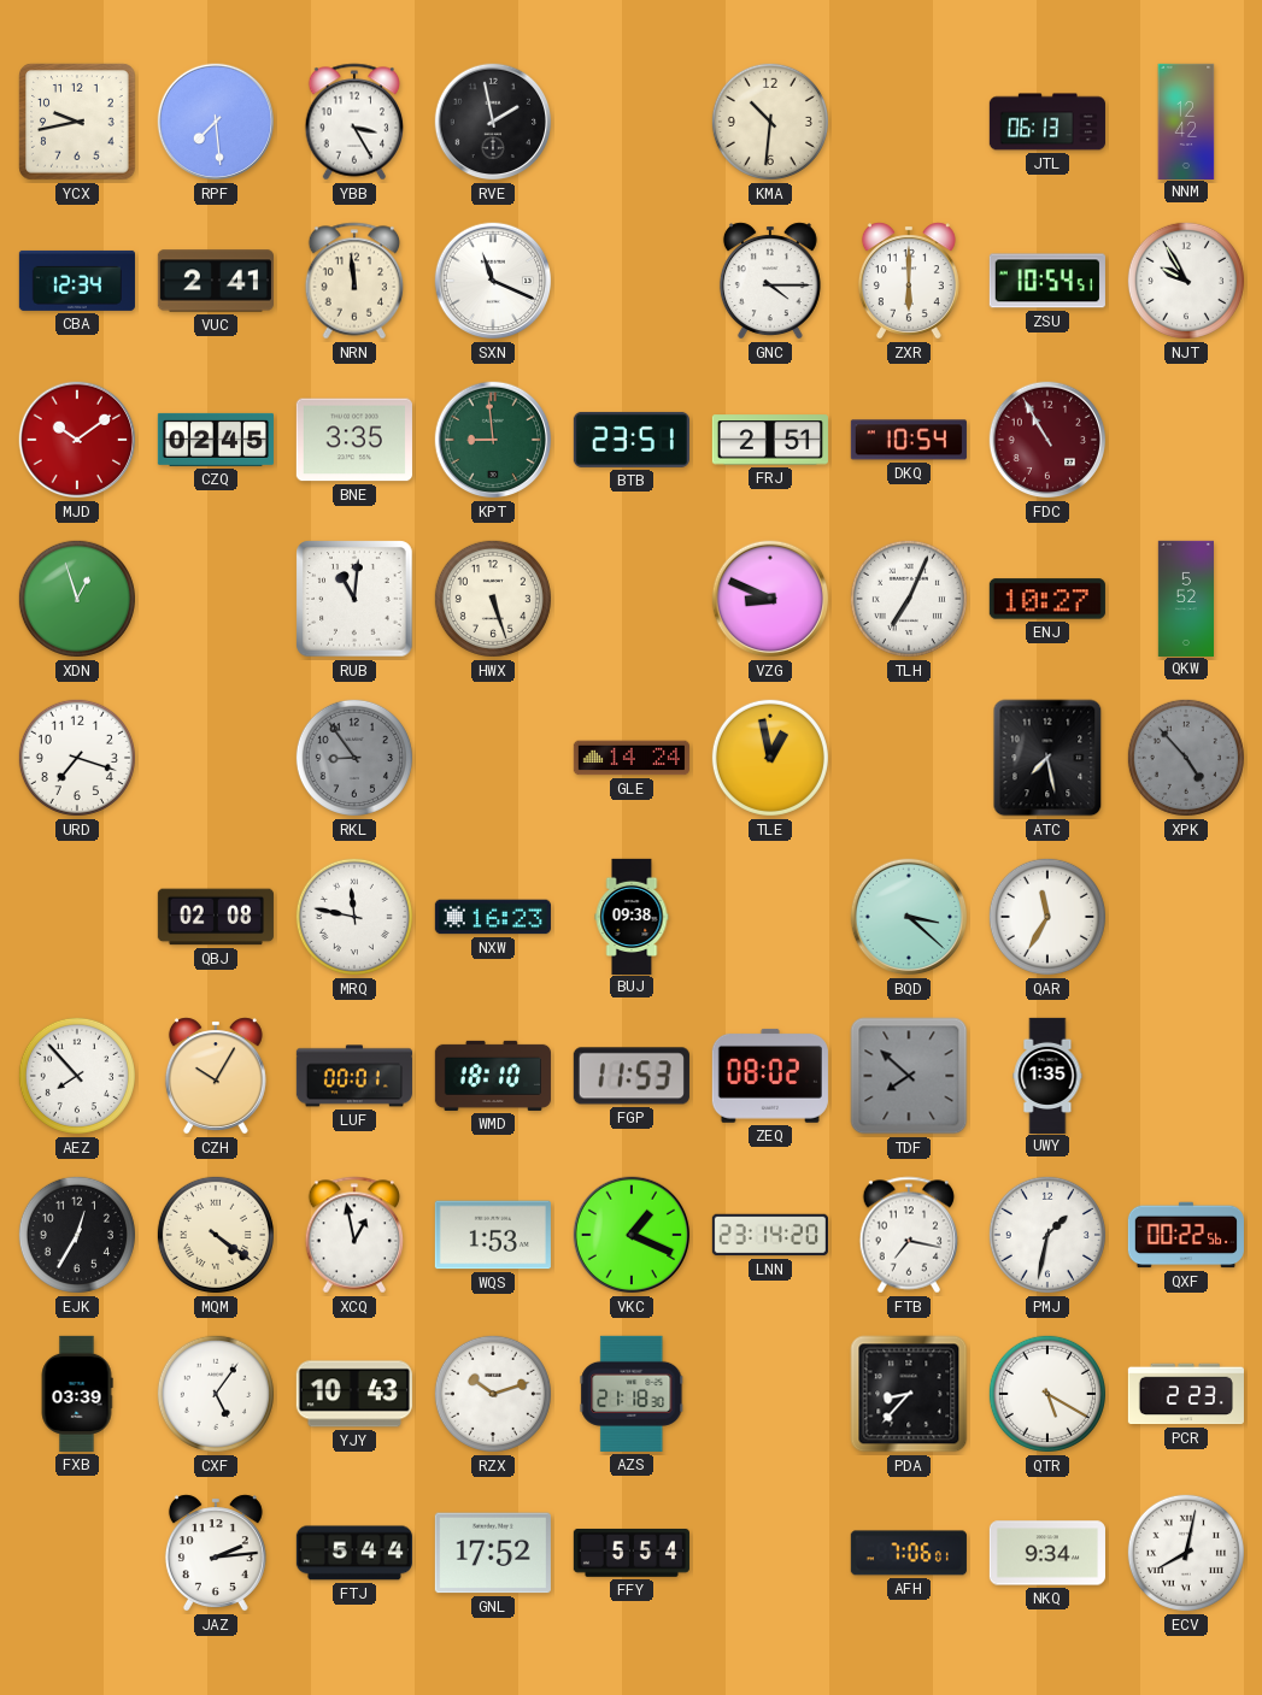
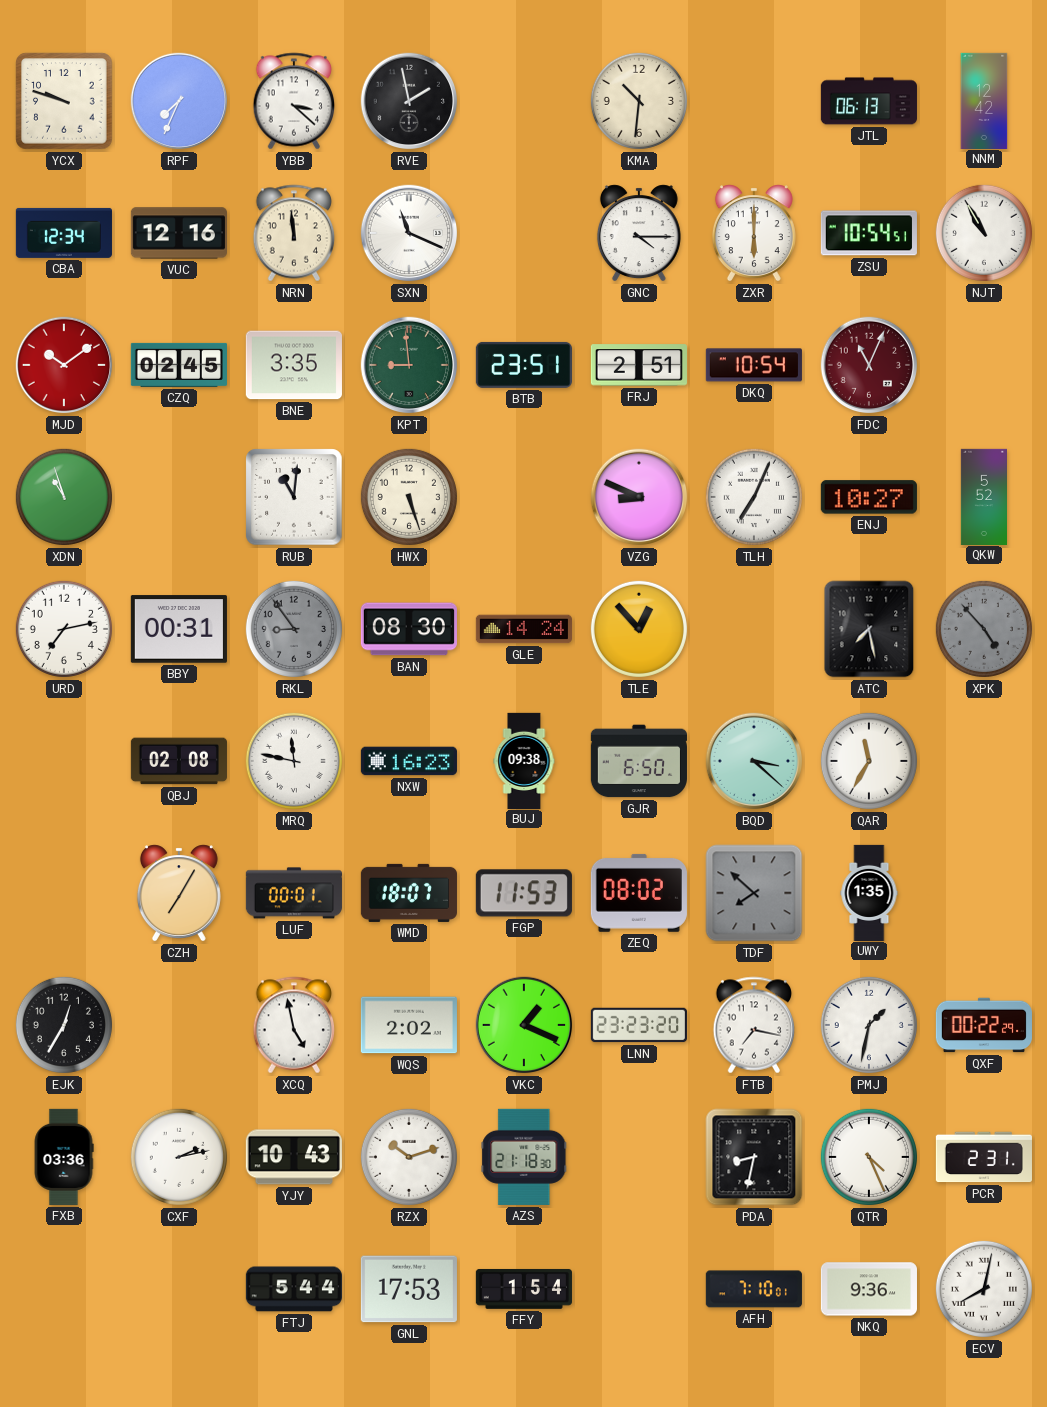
YCX: 9:43 -> 9:48 (64, 101)
RPF: 7:29 -> 7:34 (179, 101)
YBB: 3:25 -> 3:22 (294, 101)
VUC: 2:41 -> 12:16 (179, 233)
NJT: 9:55 -> 10:55 (984, 233)
FDC: 10:55 -> 11:04 (869, 365)
XDN: 12:57 -> 10:57 (64, 497)
URD: 7:18 -> 7:13 (64, 629)
BBY: none -> 00:31 (179, 629)
BAN: none -> 08:30 (409, 629)
TLE: 12:58 -> 12:53 (639, 629)
GJR: none -> 6:50 (639, 761)
AEZ: 7:53 -> none (77, 1076)
CZH: 10:05 -> 7:05 (179, 893)
WMD: 18:10 -> 18:07 (409, 893)
MQM: 4:21 -> none (216, 1235)
XCQ: 12:58 -> 4:58 (294, 1025)
WQS: 1:53 -> 2:02 (409, 1025)
LNN: 23:14 -> 23:23 (639, 1025)
QXF: 00:22:56 -> 00:22:29 (984, 1025)
FXB: 03:39 -> 03:36 (64, 1157)
CXF: 5:06 -> 2:13 (179, 1157)
PDA: 8:37 -> 8:32 (754, 1157)
QTR: 5:20 -> 4:26 (869, 1157)
PCR: 2:23 -> 2:31 (984, 1157)
JAZ: 2:14 -> none (216, 1553)
GNL: 17:52 -> 17:53 (409, 1289)
FFY: 5:54 -> 1:54 (524, 1289)
AFH: 7:06 -> 7:10 (754, 1289)
NKQ: 9:34 -> 9:36 (869, 1289)
